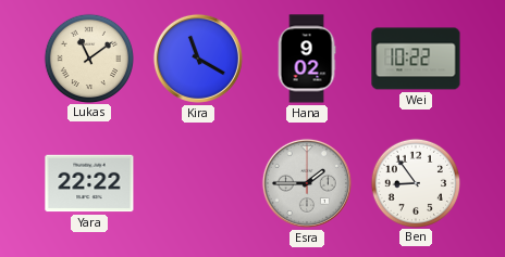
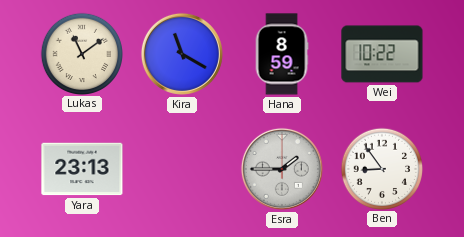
Hana: 9:02 -> 8:59 (282, 54)
Yara: 22:22 -> 23:13 (82, 169)
